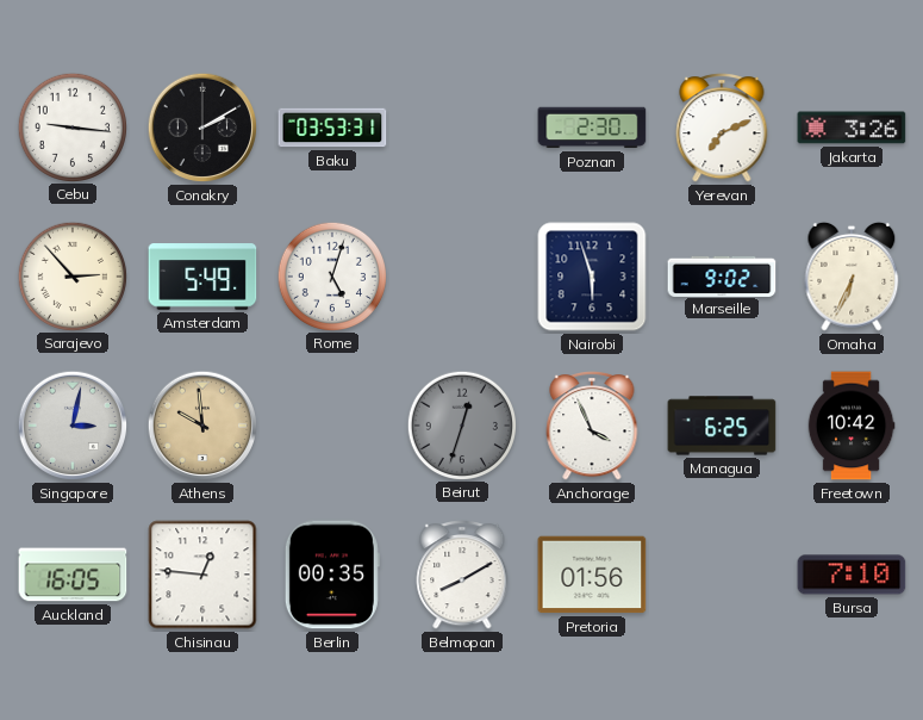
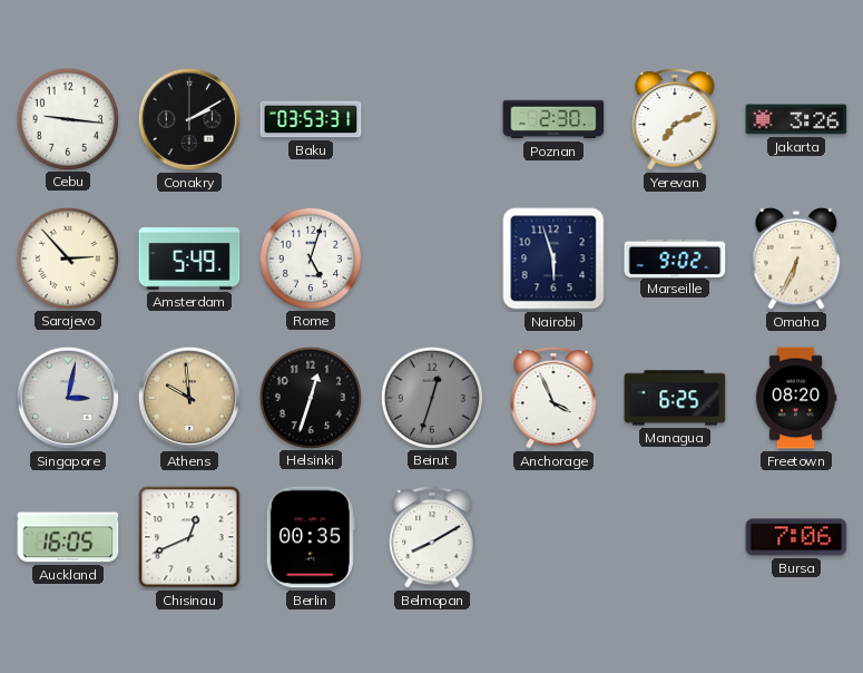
Helsinki: none -> 12:33 (310, 397)
Freetown: 10:42 -> 08:20 (796, 398)
Chisinau: 12:46 -> 12:41 (189, 537)
Pretoria: 01:56 -> none (592, 575)
Bursa: 7:10 -> 7:06 (796, 537)
